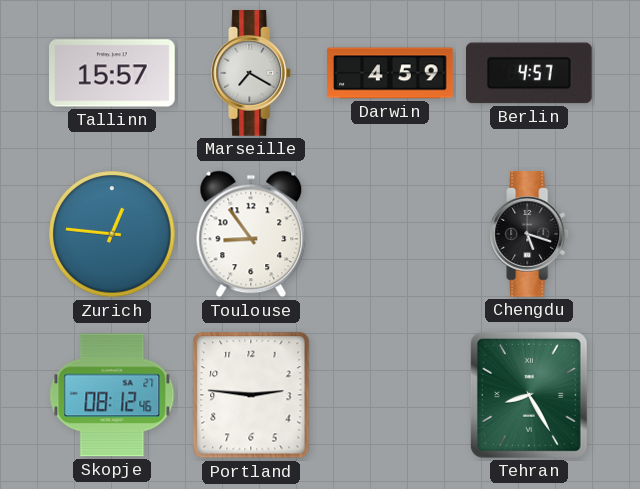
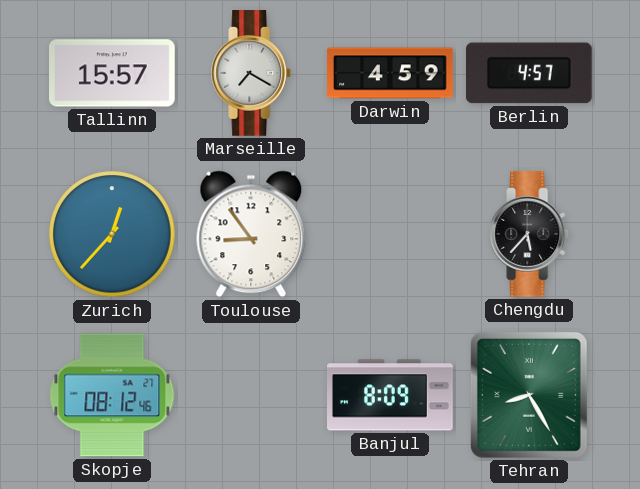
Zurich: 12:46 -> 12:37 (112, 234)
Chengdu: 5:18 -> 5:37 (530, 234)
Portland: 2:46 -> none (251, 395)
Banjul: none -> 8:09 (390, 395)
